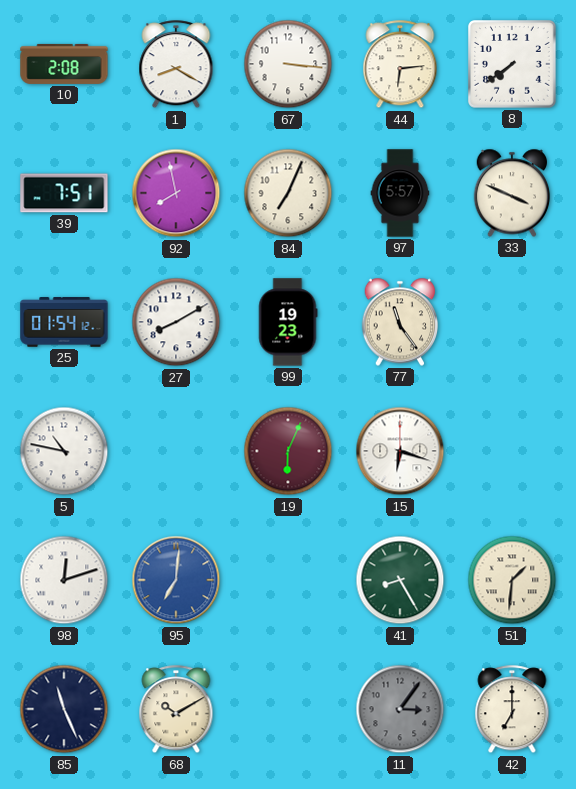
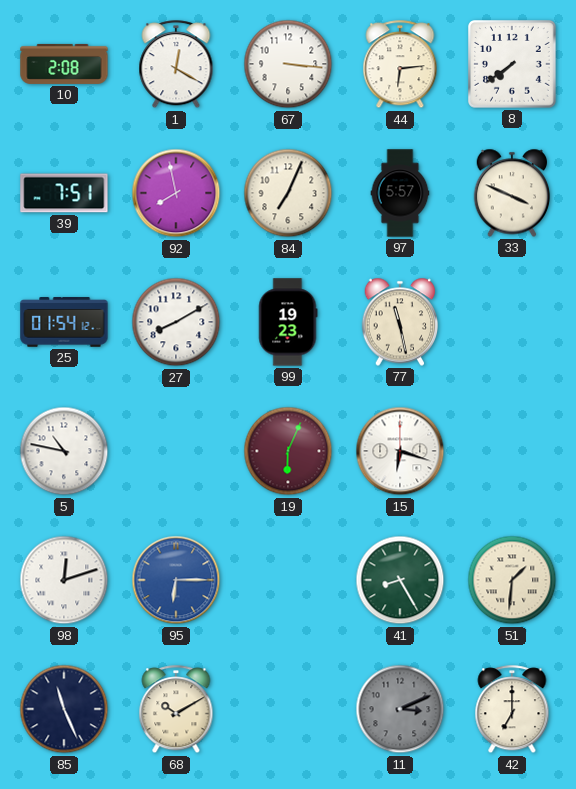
1: 8:20 -> 12:20 (176, 65)
77: 11:24 -> 11:28 (400, 322)
95: 7:01 -> 6:15 (176, 580)
11: 3:06 -> 3:11 (400, 709)
